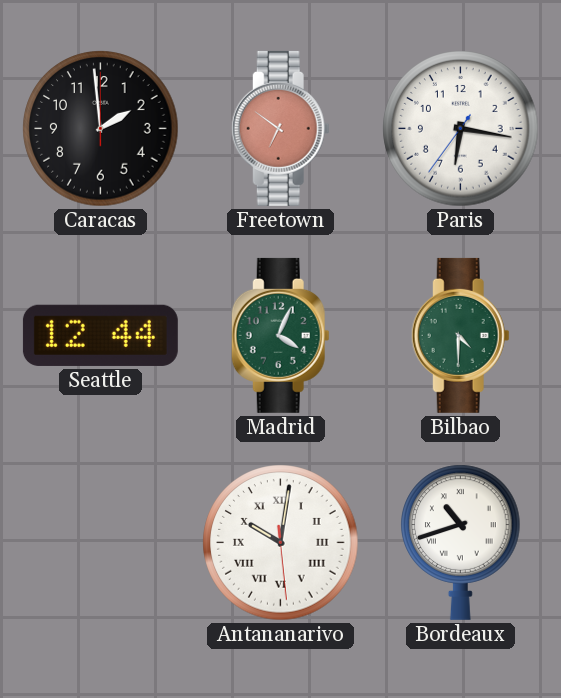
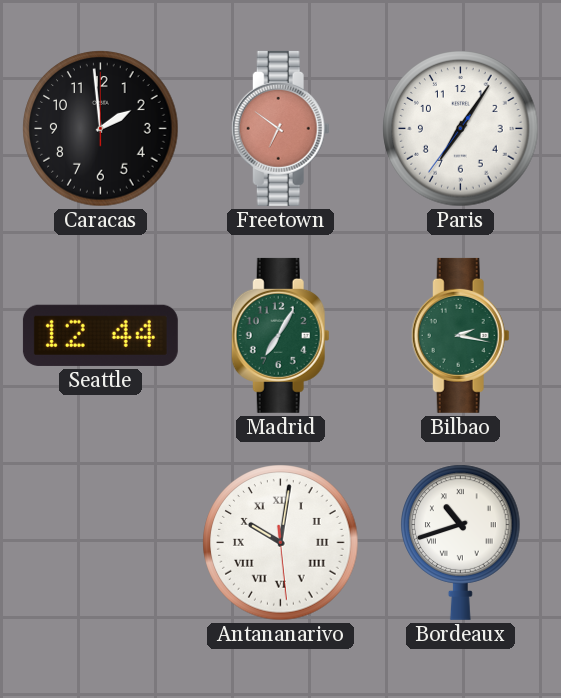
Paris: 6:16 -> 7:05 (461, 129)
Madrid: 4:04 -> 7:05 (280, 335)
Bilbao: 4:30 -> 2:17 (460, 335)
